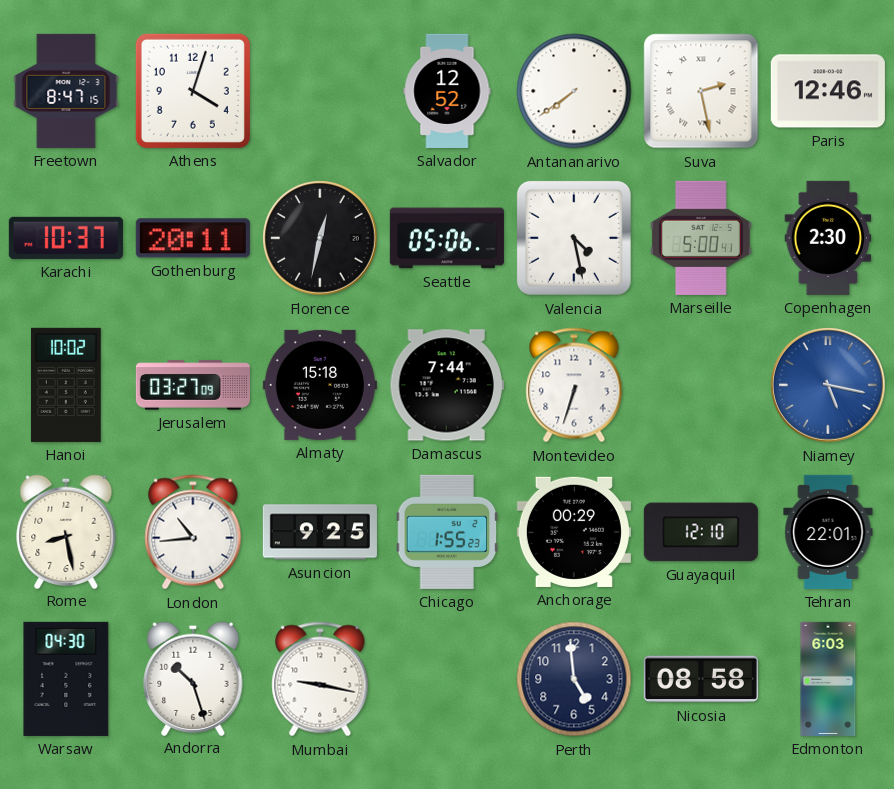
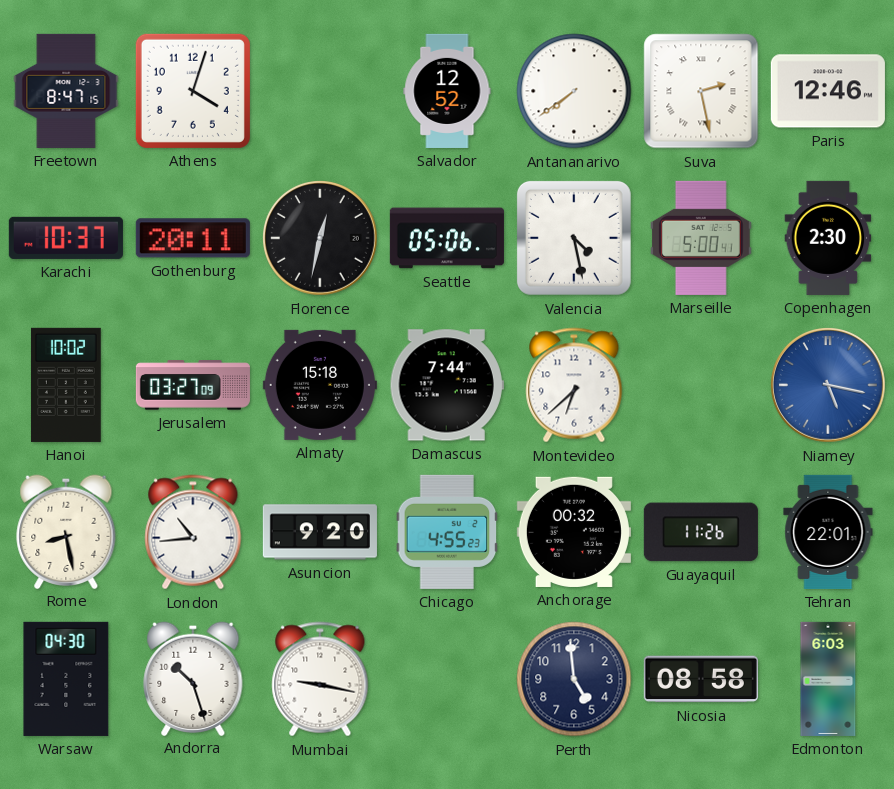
Montevideo: 6:33 -> 6:38 (574, 385)
Asuncion: 9:25 -> 9:20 (320, 532)
Chicago: 1:55 -> 4:55 (447, 532)
Anchorage: 00:29 -> 00:32 (574, 532)
Guayaquil: 12:10 -> 11:26 (701, 532)
